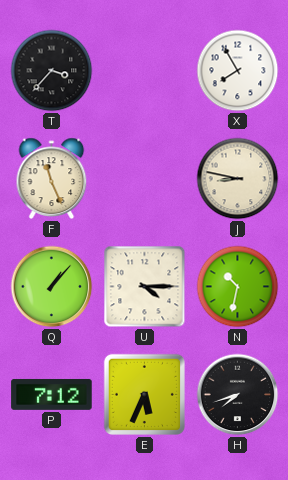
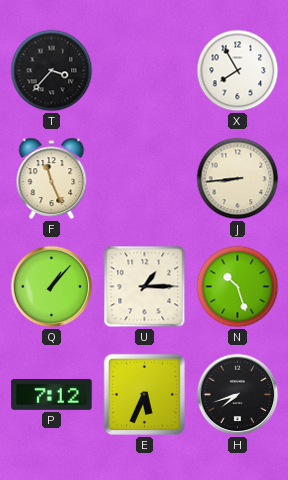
J: 8:47 -> 8:44 (238, 179)
U: 4:15 -> 1:15 (145, 287)
N: 10:32 -> 10:27 (238, 287)
